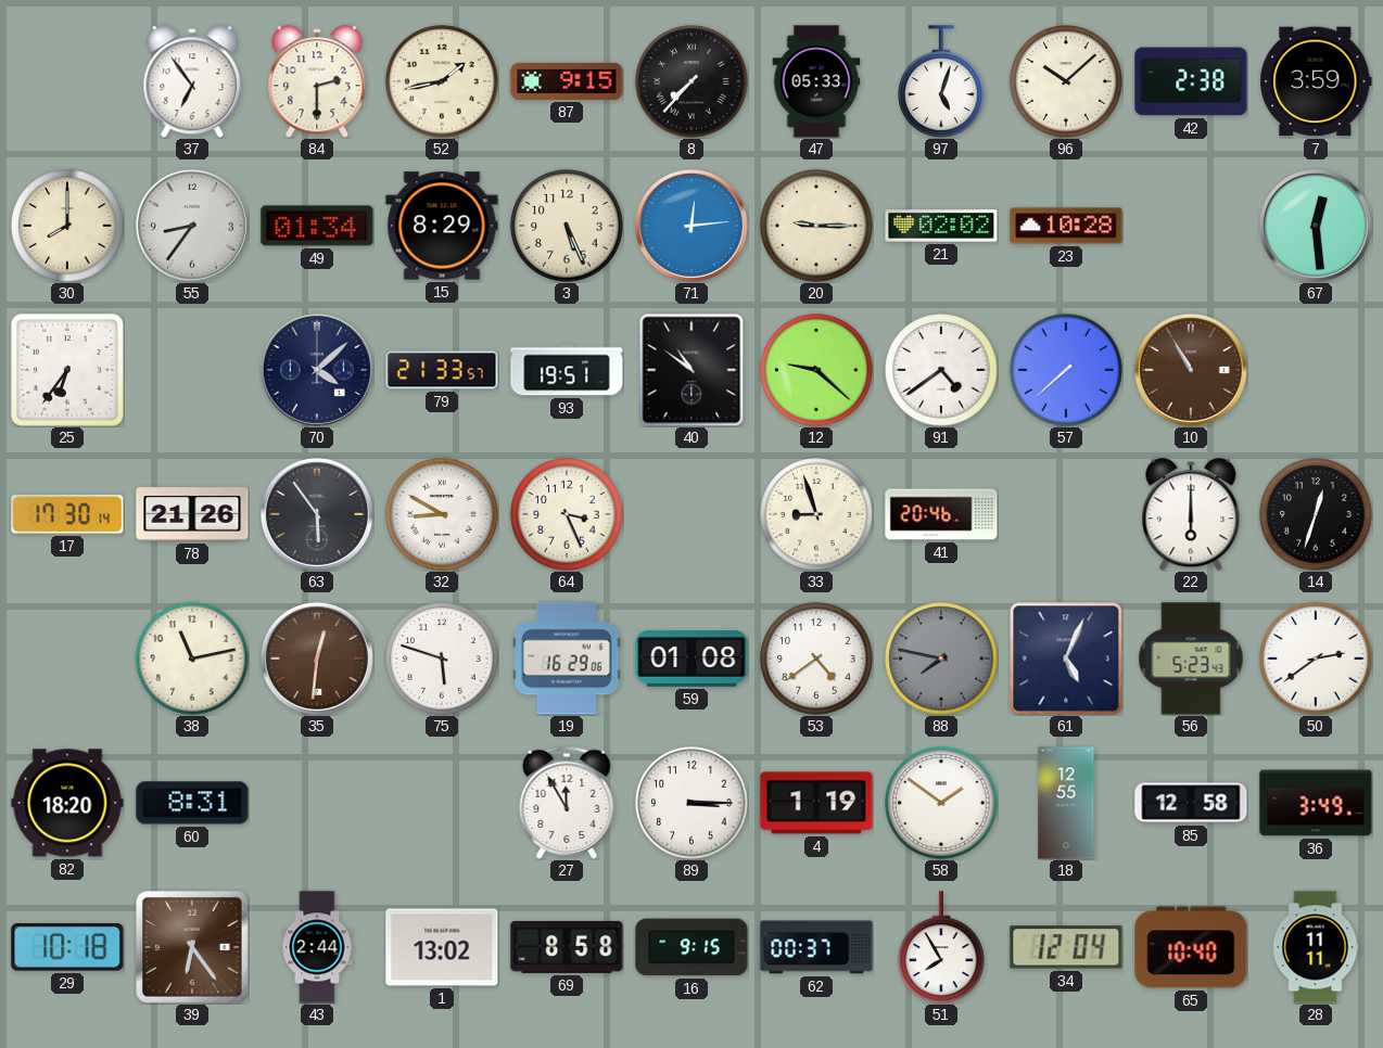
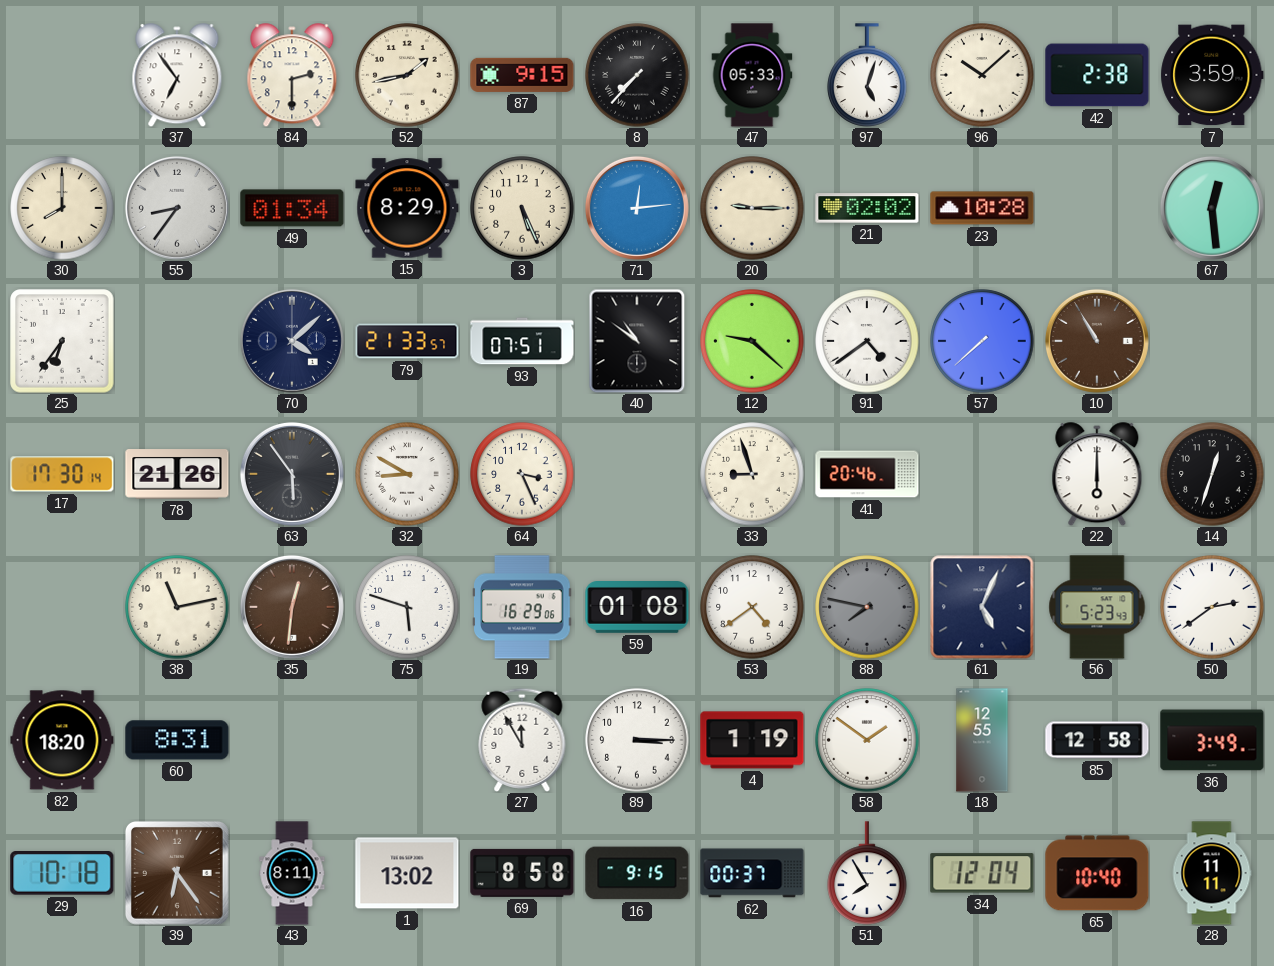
93: 19:51 -> 07:51 (522, 341)
43: 2:44 -> 8:11 (292, 873)
